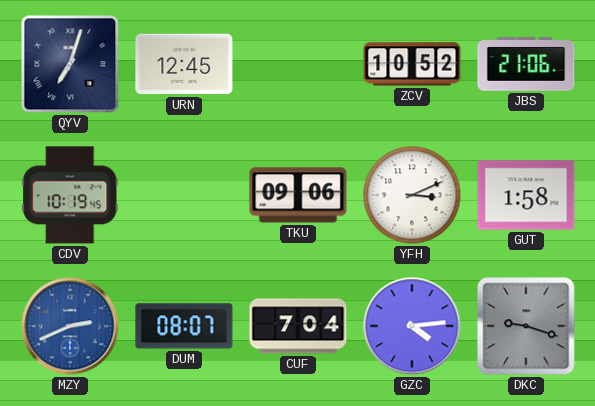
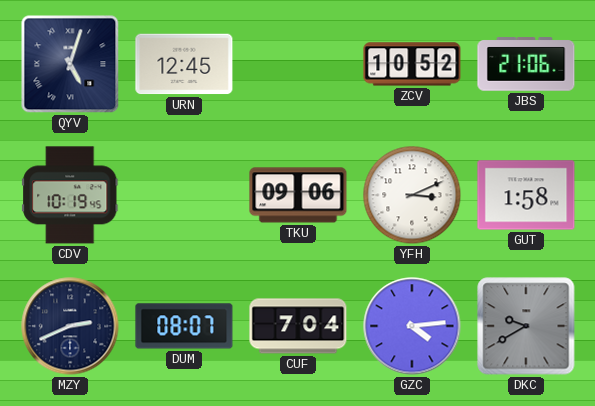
QYV: 7:03 -> 5:03 (70, 64)
MZY dial: blue -> navy (70, 326)
DKC: 9:18 -> 9:40 (526, 326)
